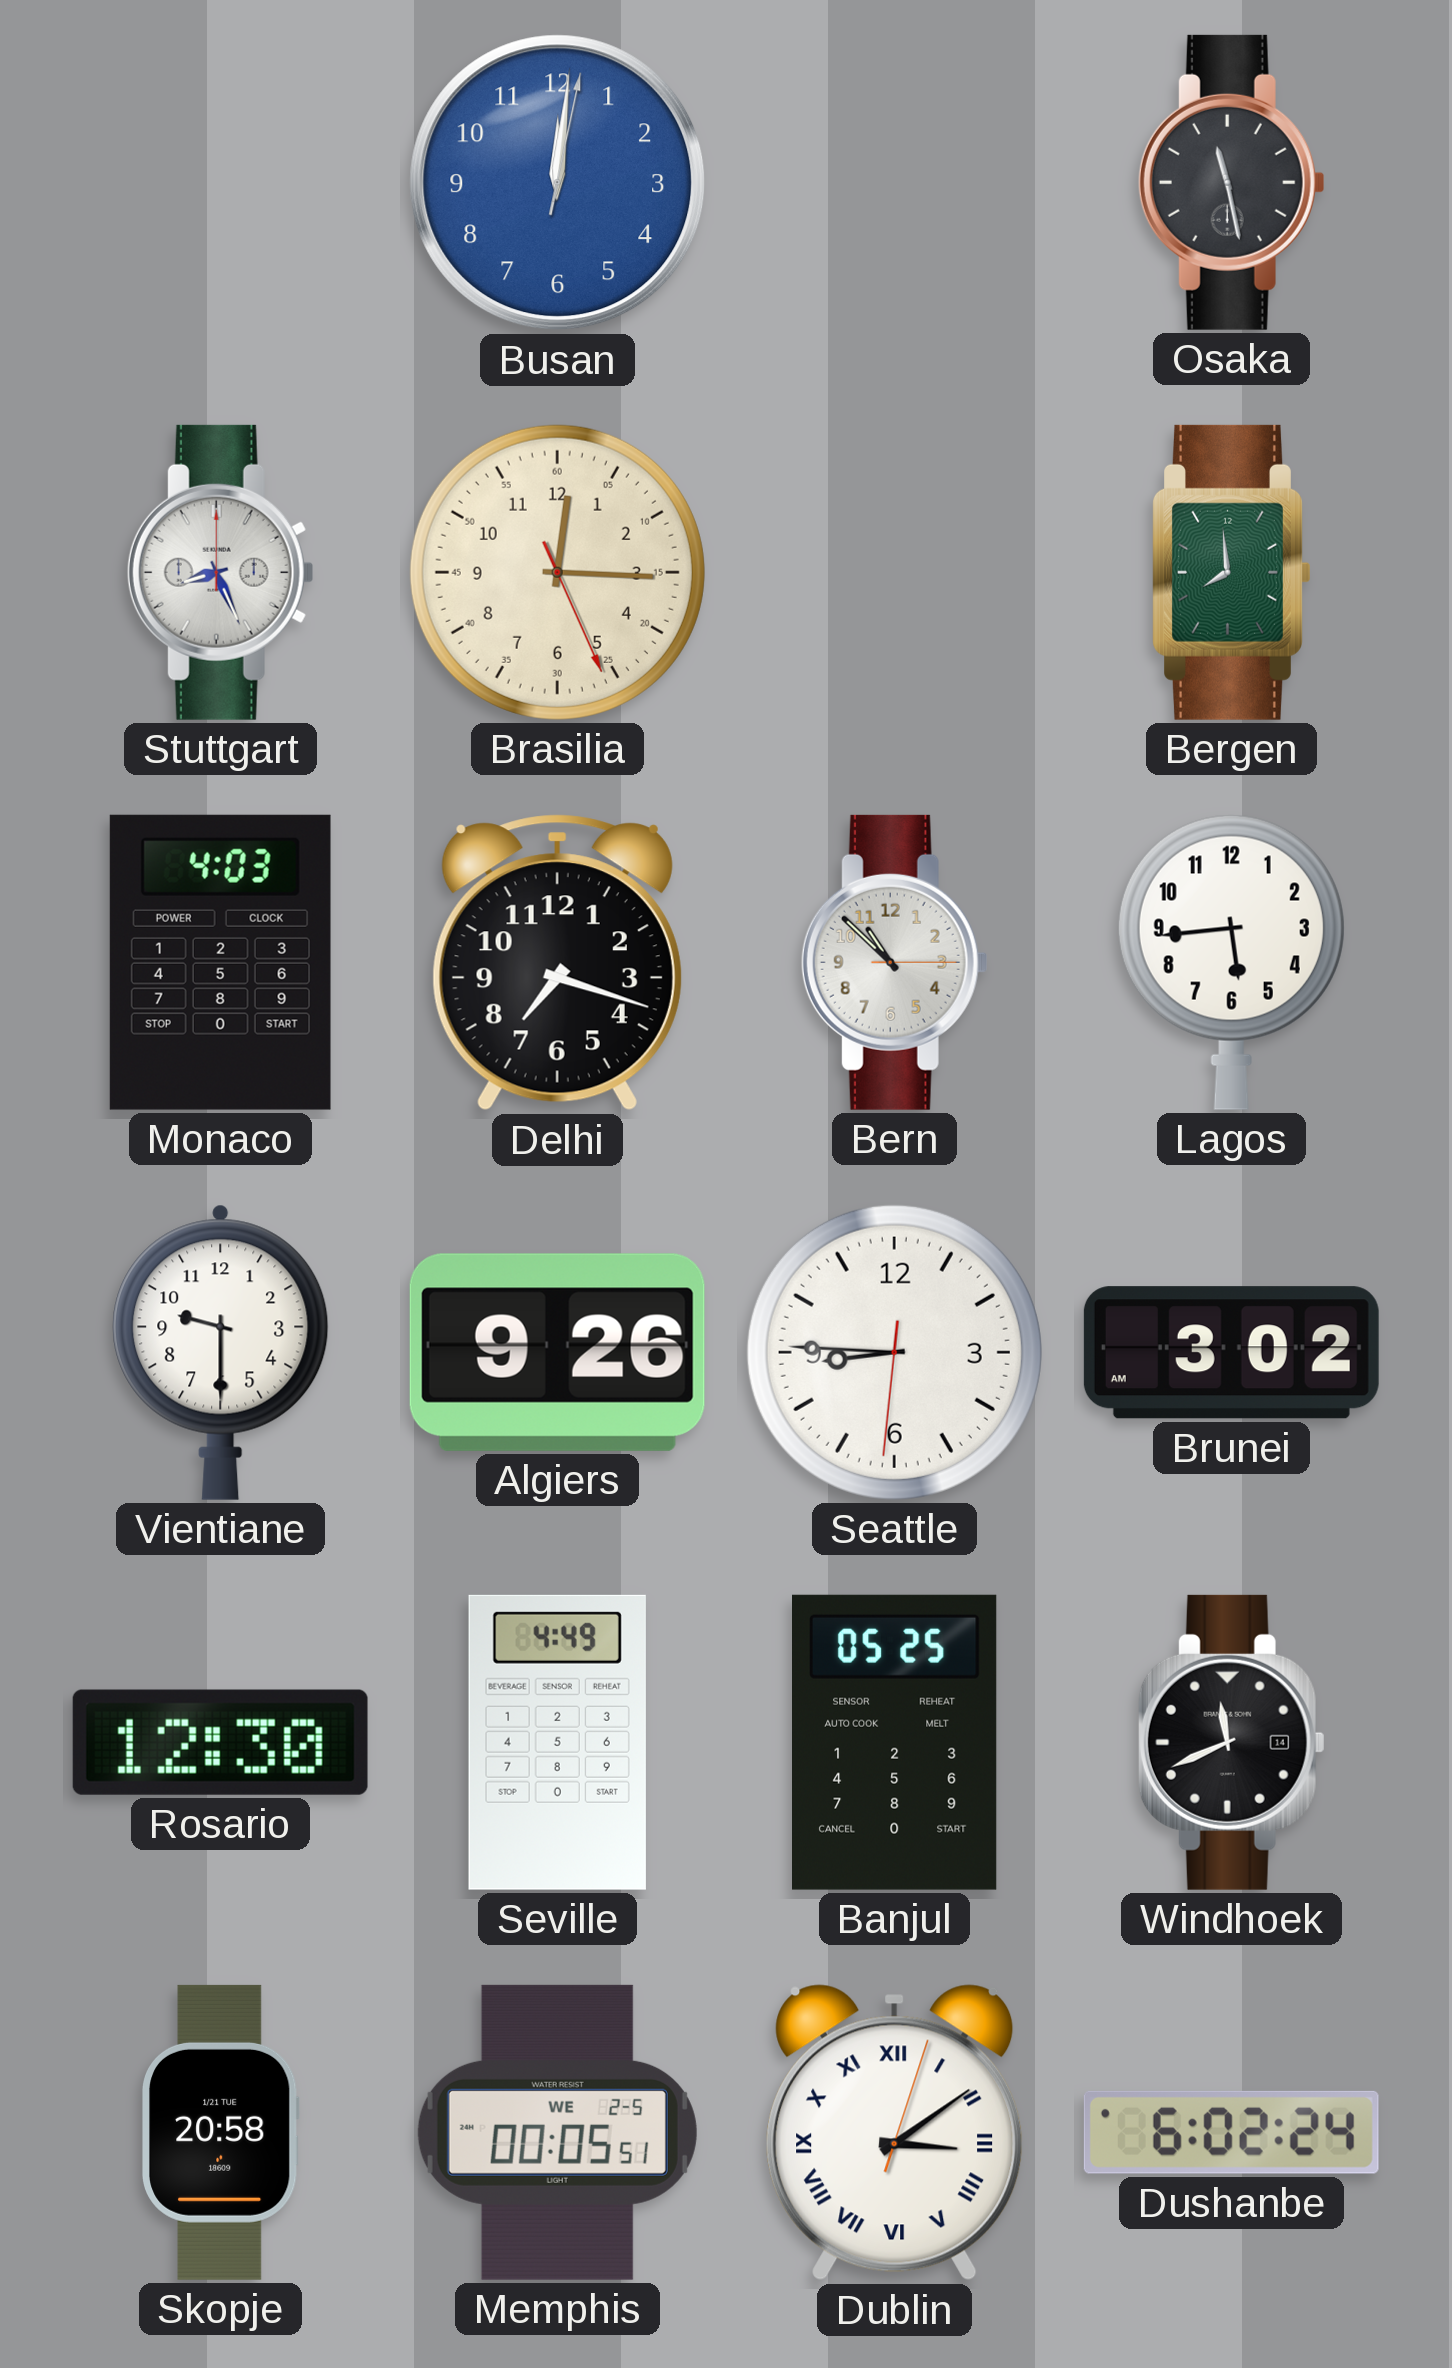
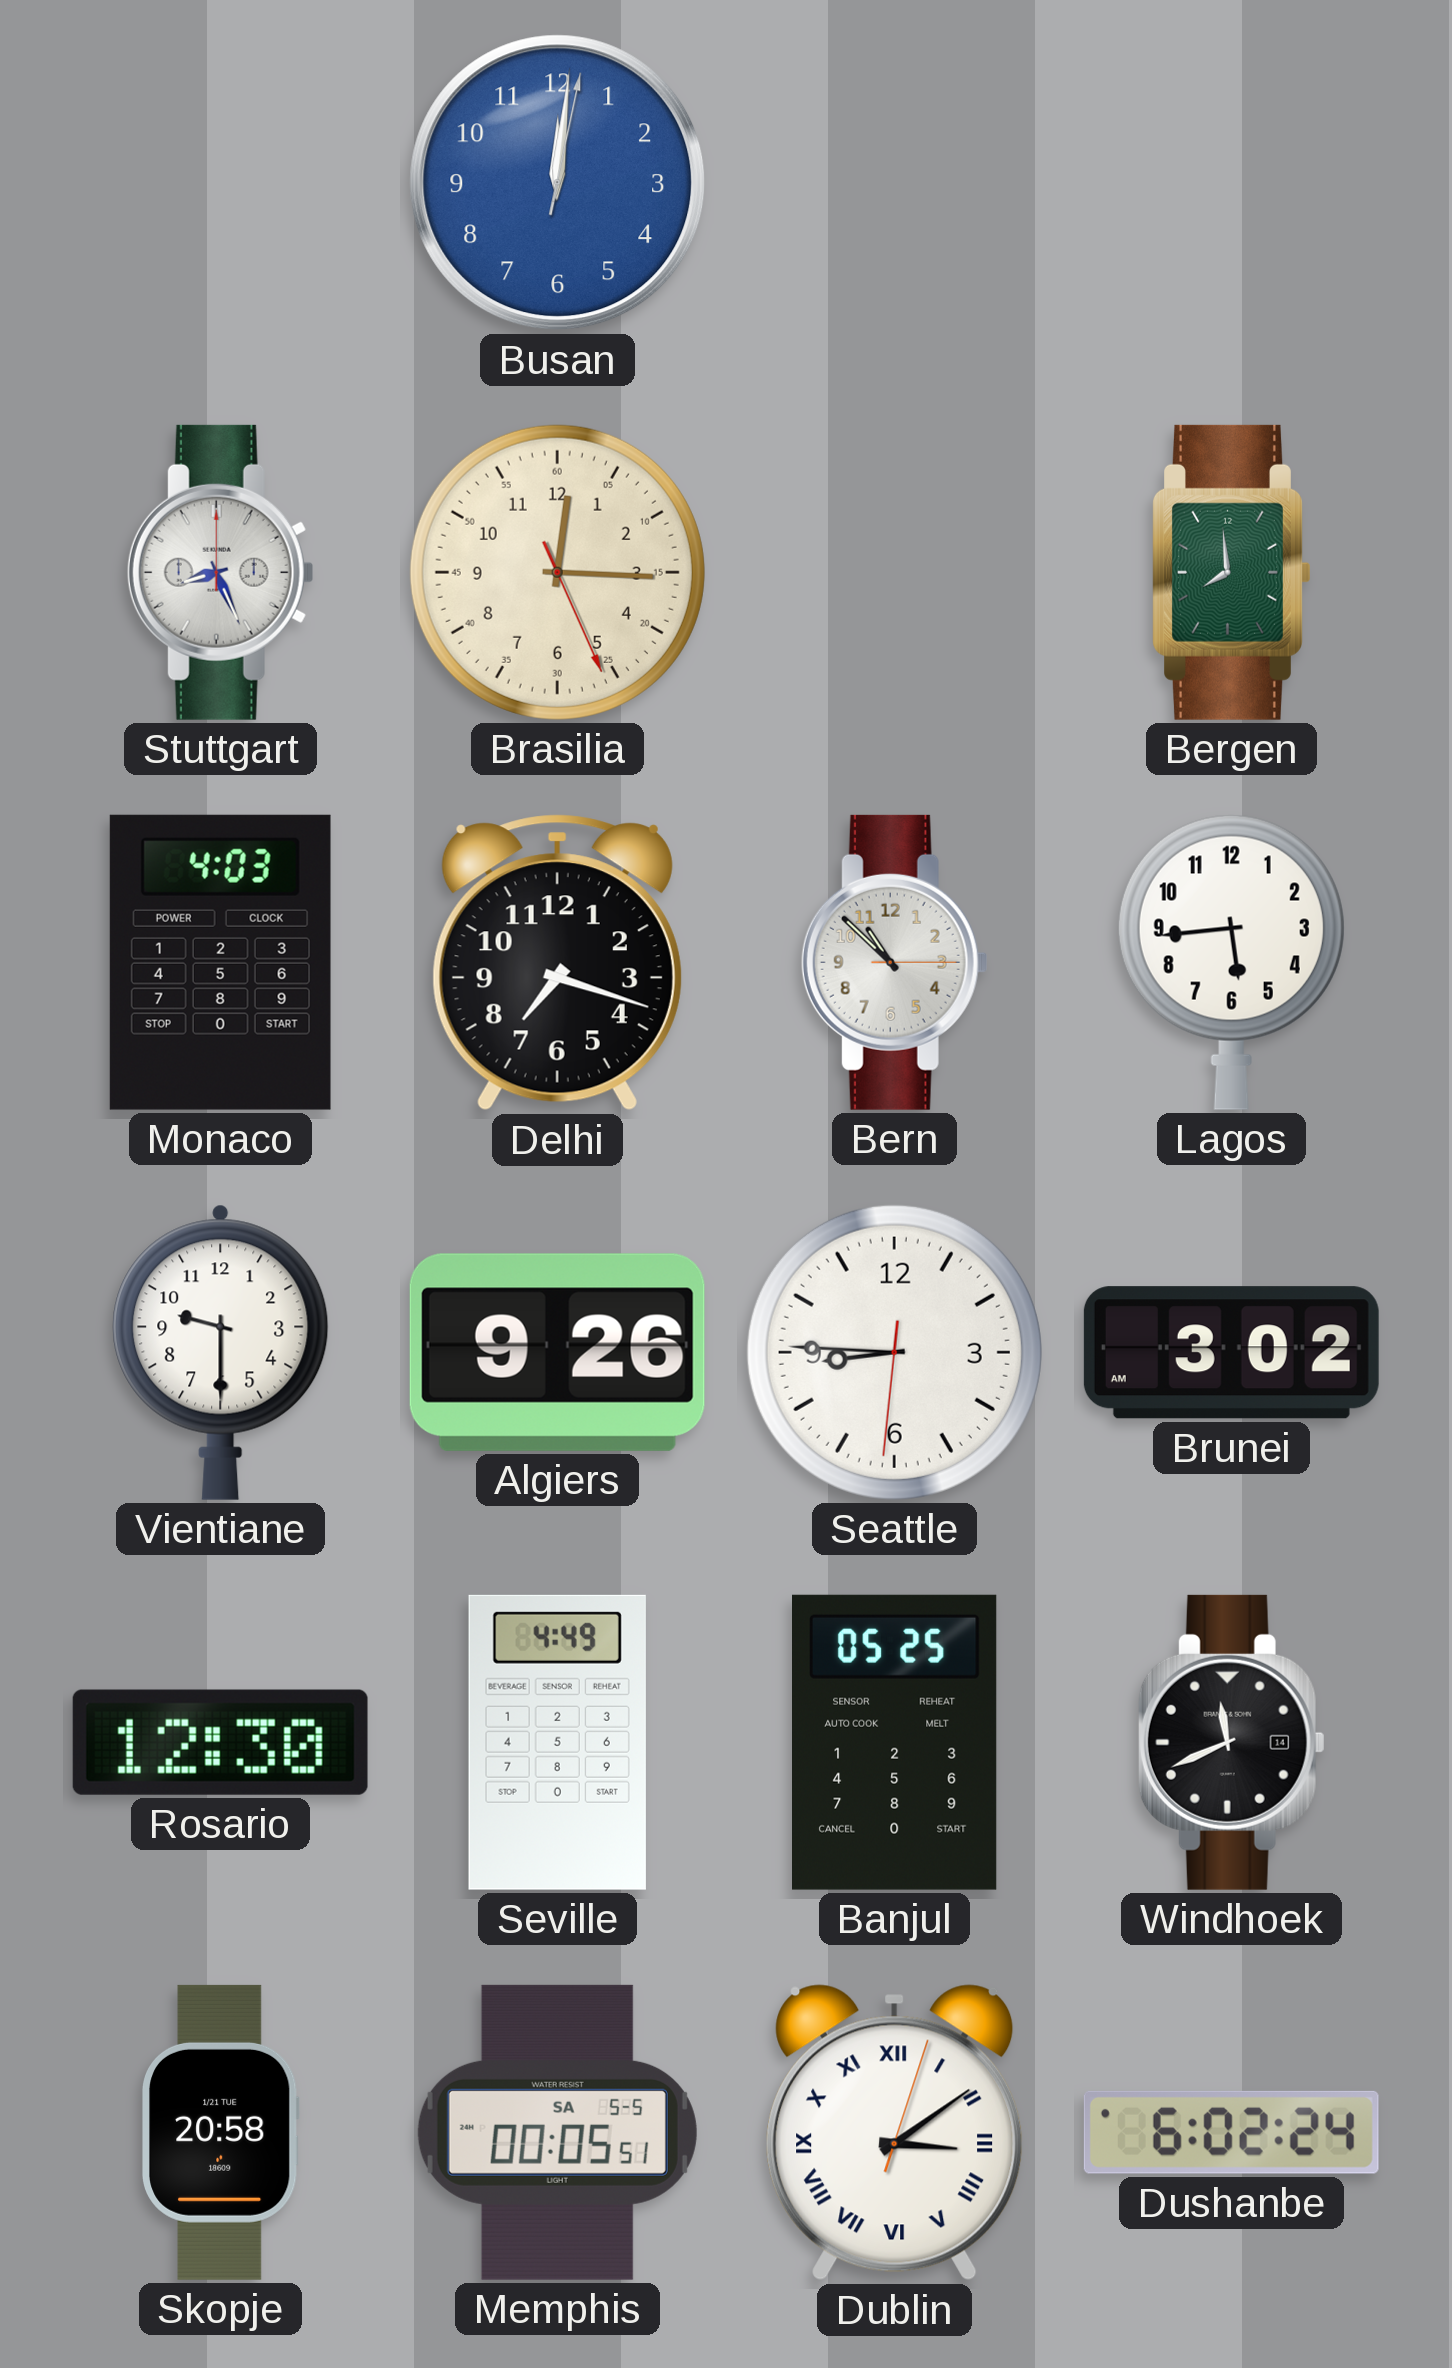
Osaka: 11:28 -> none (1231, 182)
Memphis date: WE 2-5 -> SA 5-5 (557, 2132)
